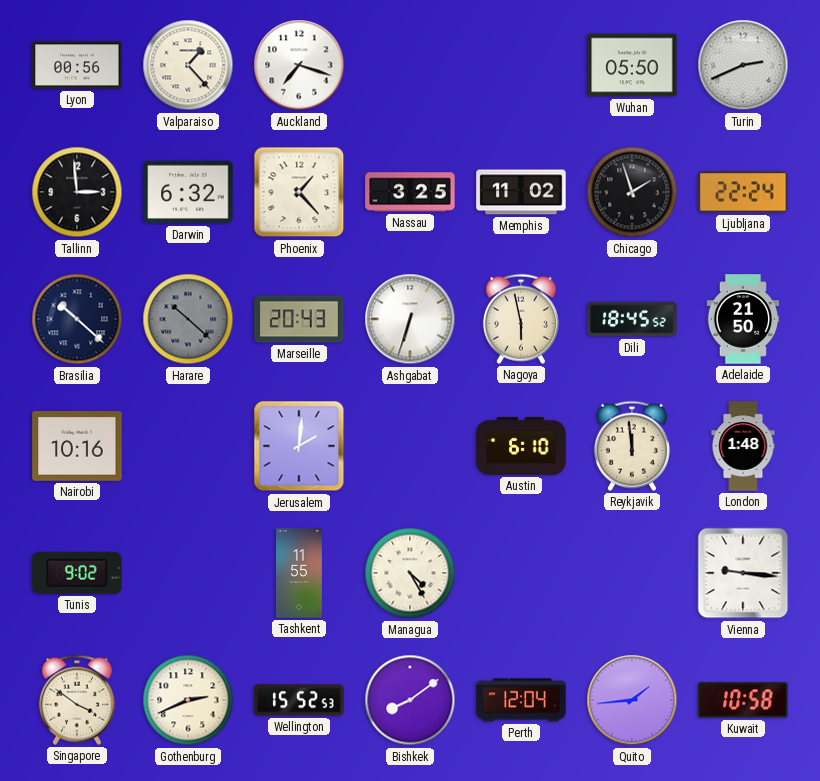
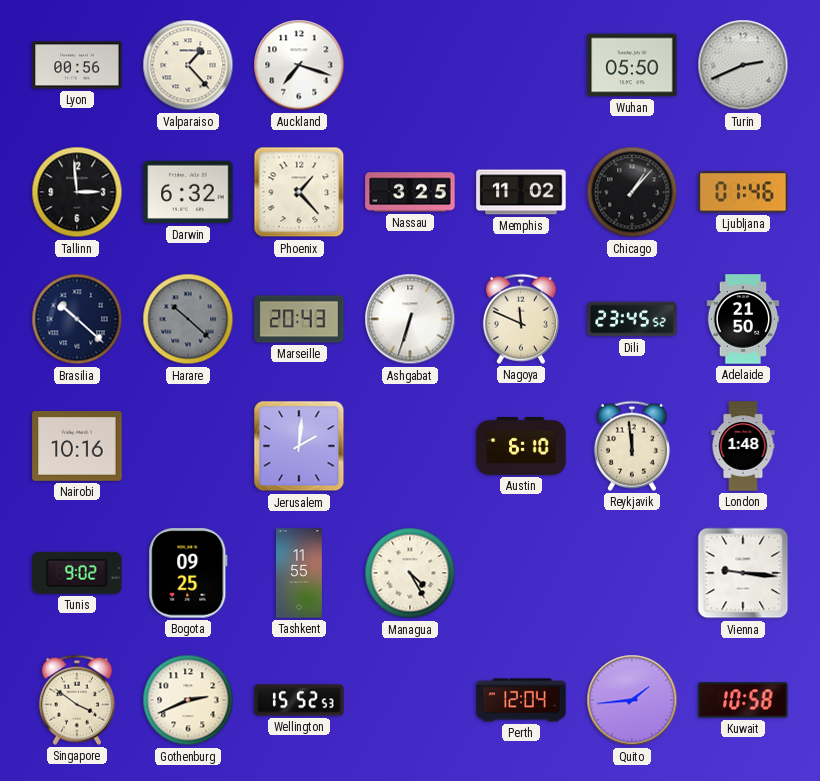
Chicago: 1:57 -> 1:07 (632, 192)
Ljubljana: 22:24 -> 01:46 (743, 192)
Nagoya: 5:58 -> 11:49 (521, 319)
Dili: 18:45 -> 23:45 (632, 319)
Bogota: none -> 09:25 (188, 573)
Bishkek: 8:09 -> none (410, 700)
